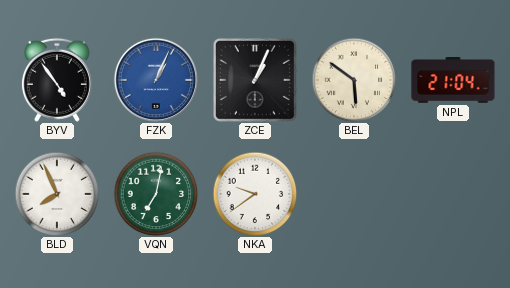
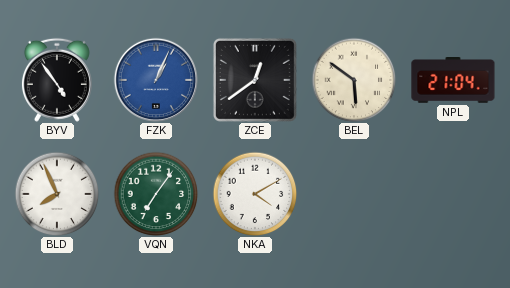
ZCE: 1:04 -> 12:39 (255, 80)
VQN: 7:02 -> 7:06 (156, 194)
NKA: 9:39 -> 4:10 (255, 194)
